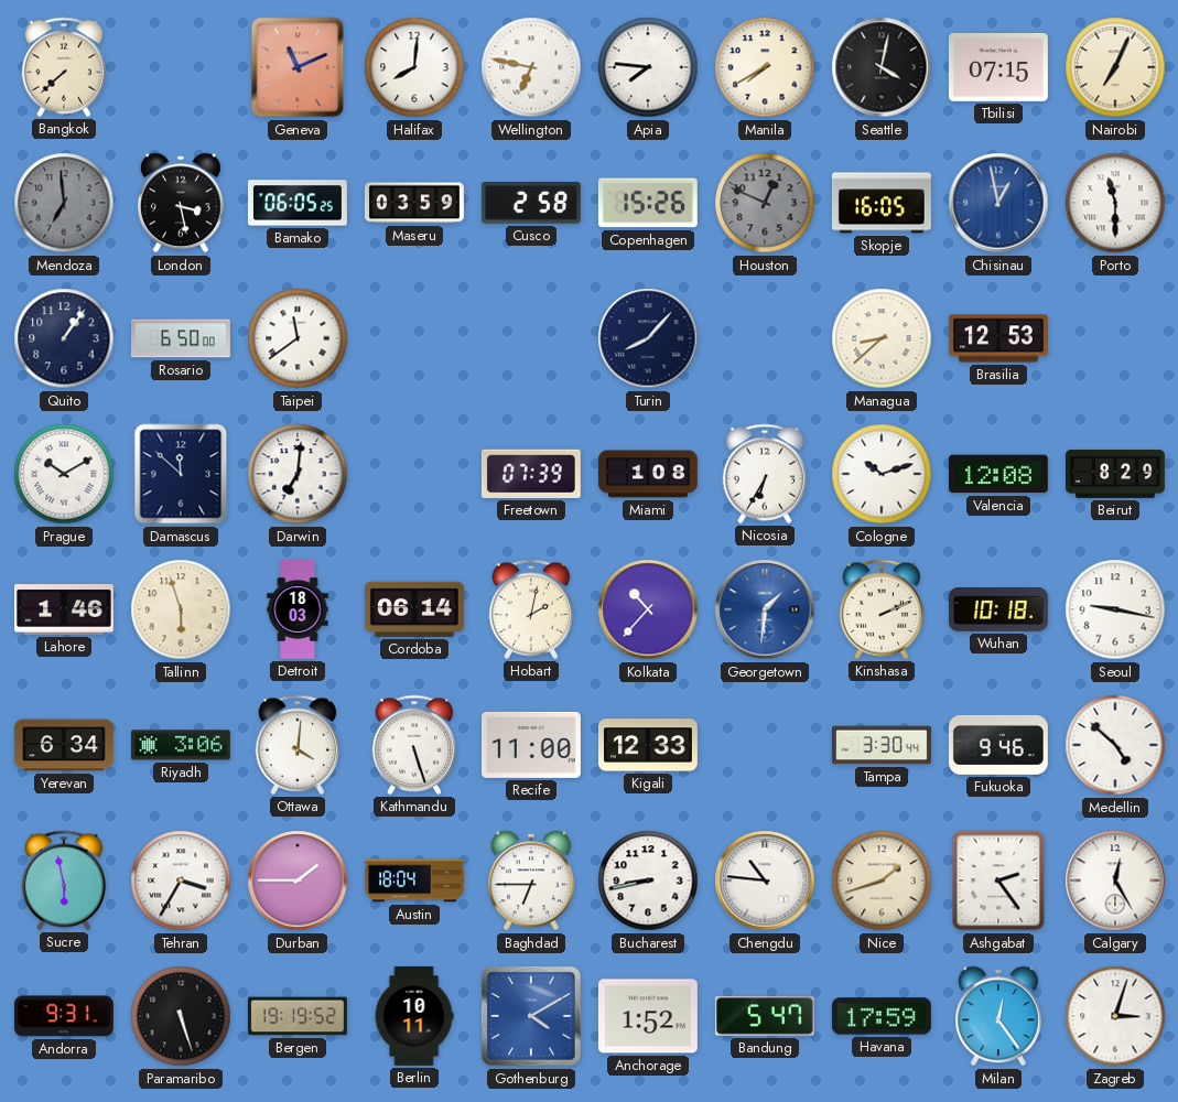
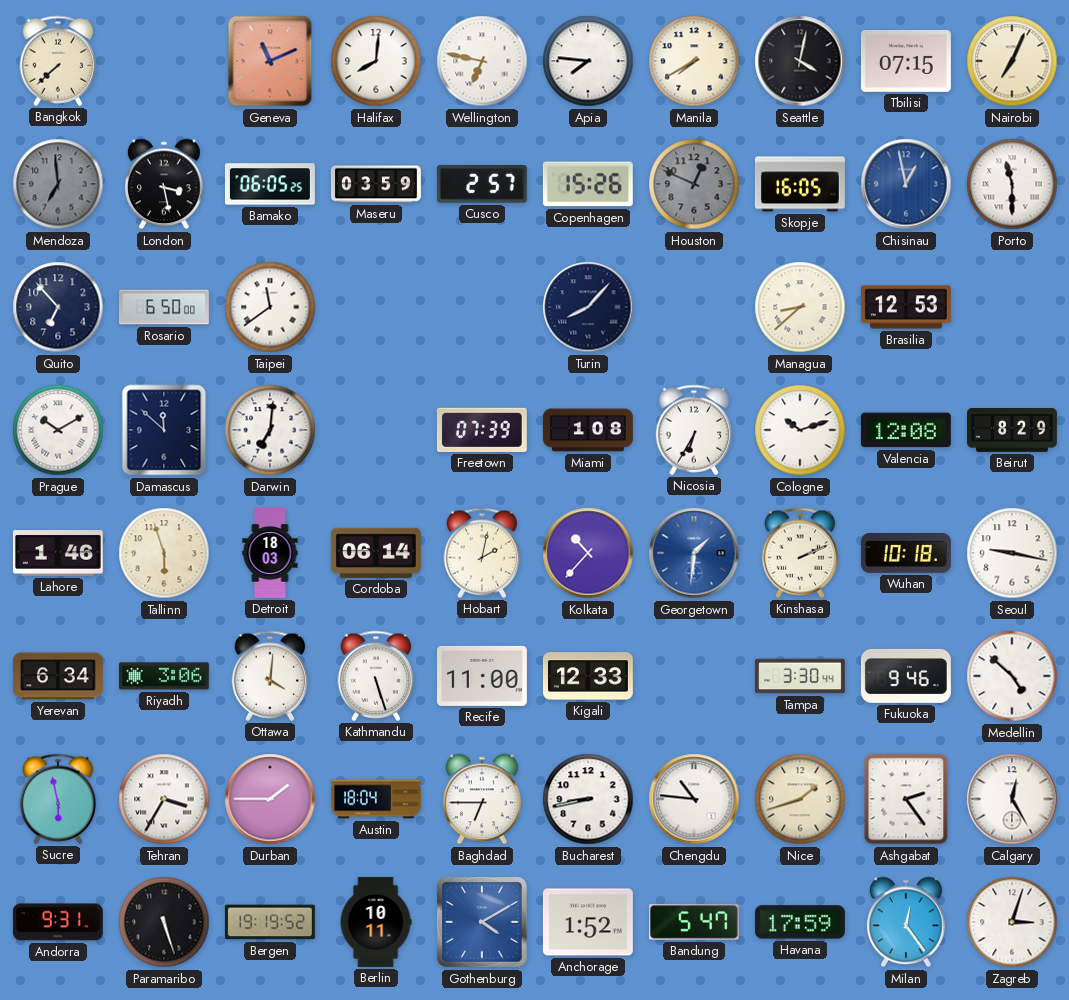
Cusco: 2:58 -> 2:57 (482, 184)
Quito: 1:06 -> 6:53 (58, 307)
